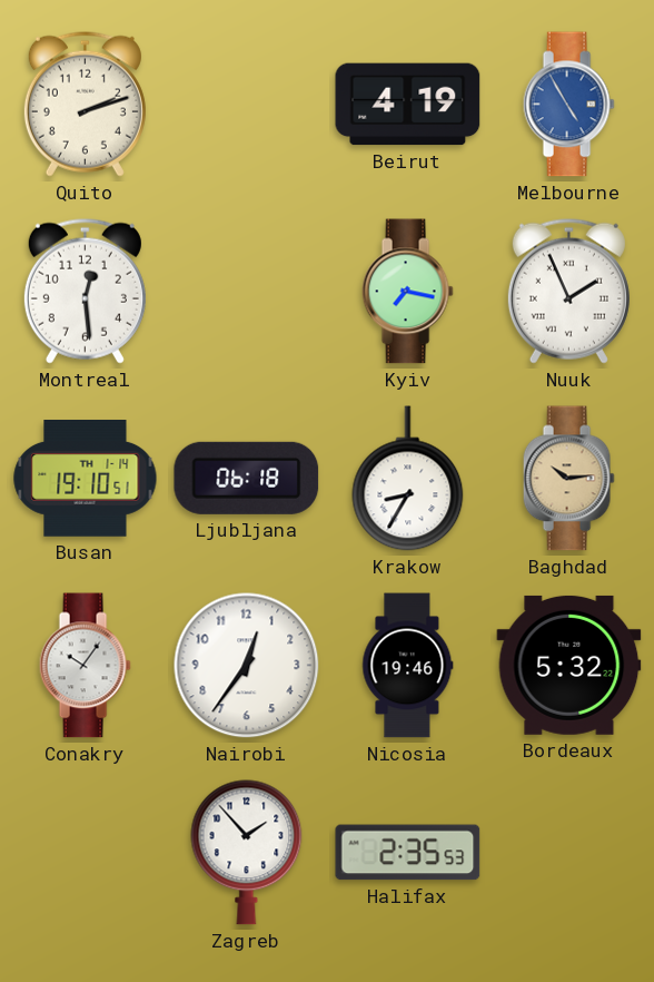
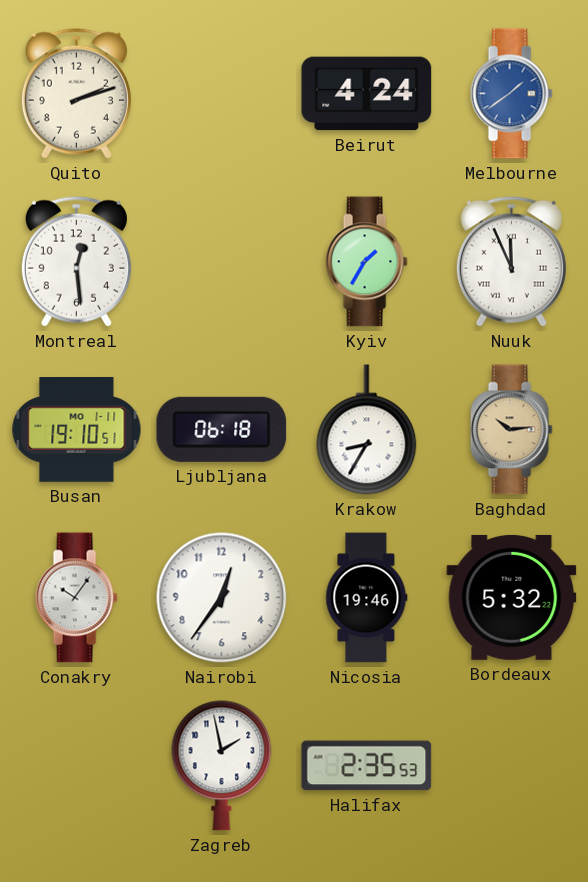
Beirut: 4:19 -> 4:24 (367, 94)
Melbourne: 4:55 -> 1:39 (511, 94)
Kyiv: 7:17 -> 1:35 (366, 262)
Nuuk: 1:56 -> 11:56 (511, 261)
Busan date: TH 1-14 -> MO 1-11 (77, 430)
Zagreb: 1:53 -> 1:58 (222, 766)
